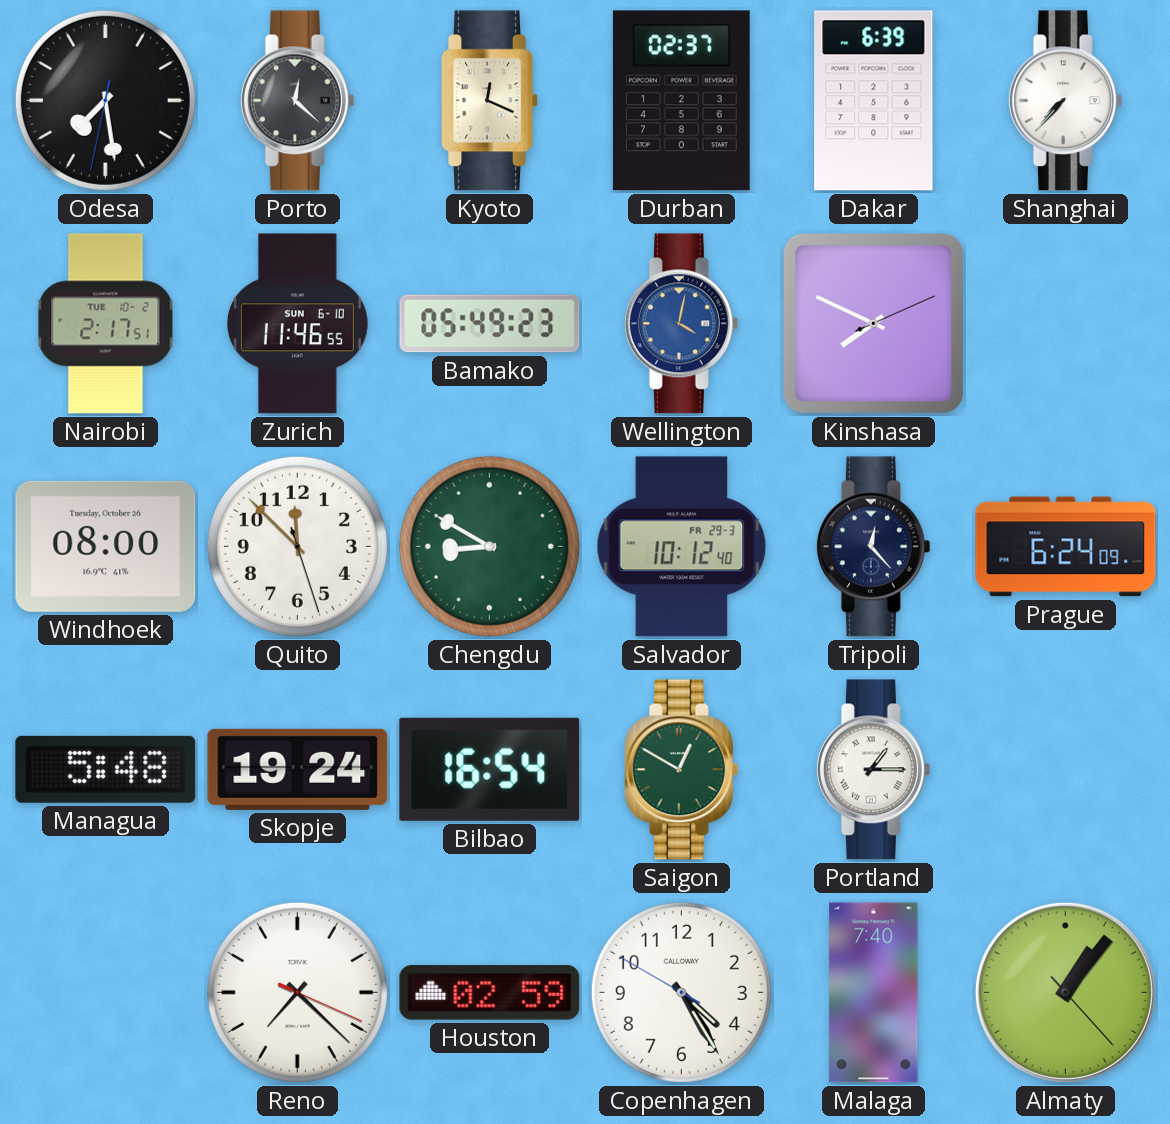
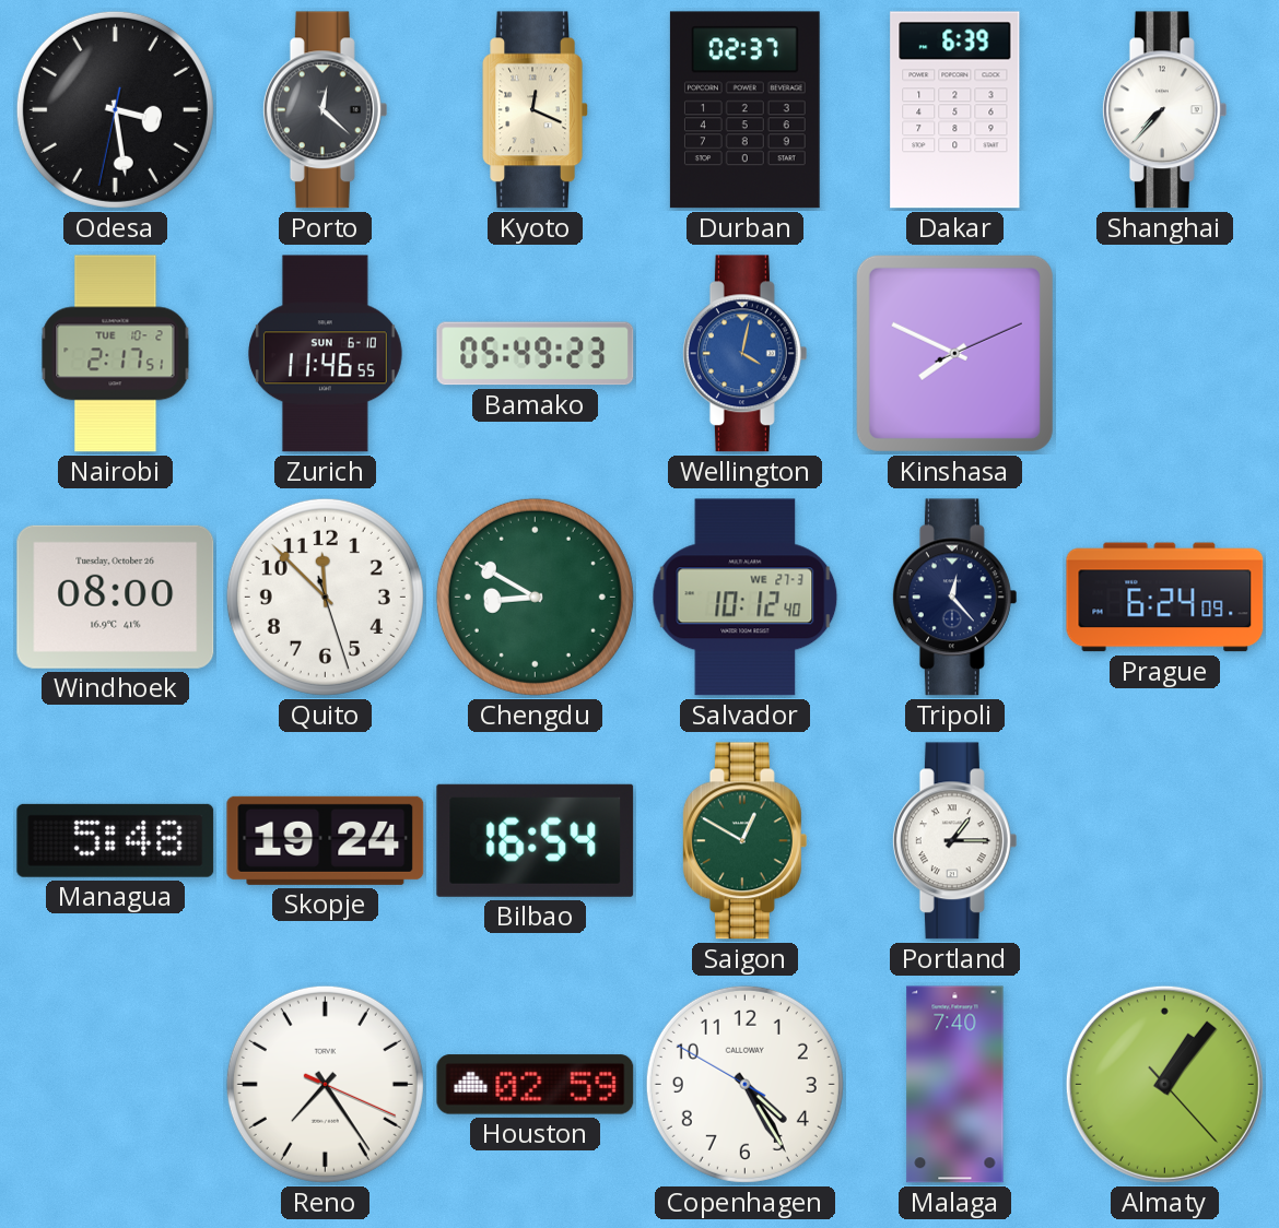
Odesa: 7:28 -> 3:28 (115, 109)
Salvador date: FR 29-3 -> WE 27-3 (746, 598)
Reno: 7:22 -> 7:24 (325, 1084)
